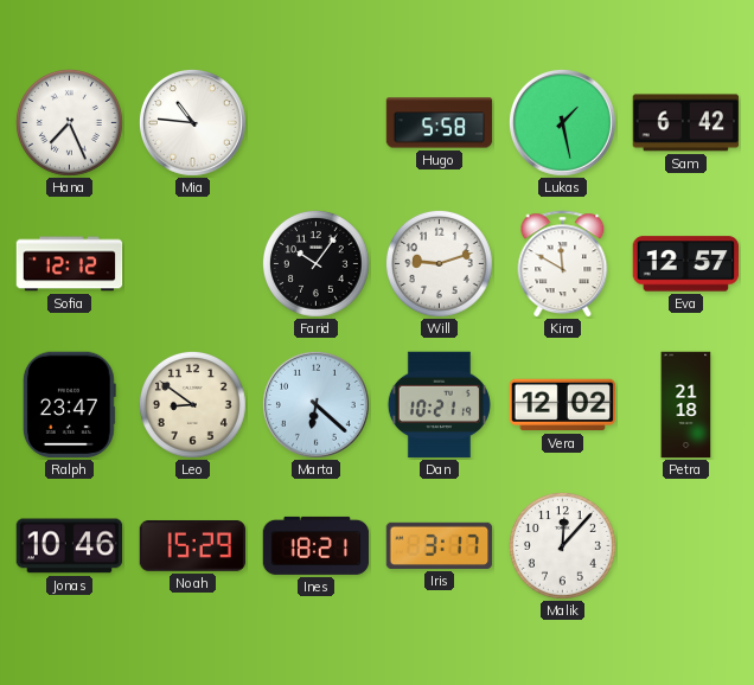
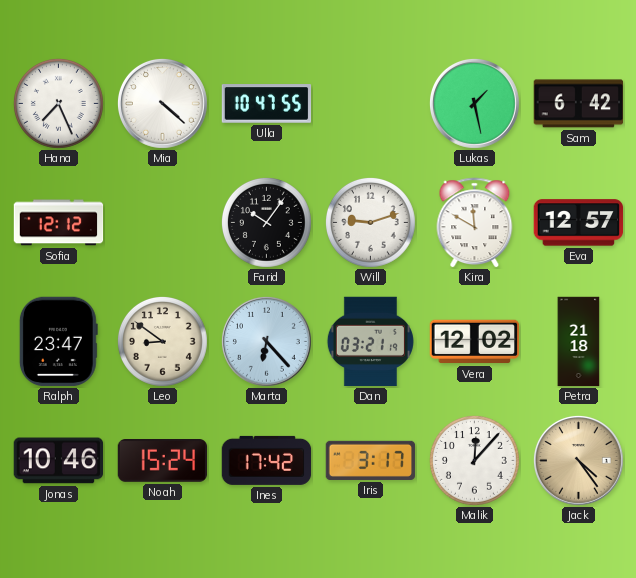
Mia: 10:46 -> 4:22 (162, 103)
Ulla: none -> 10:47 (267, 104)
Hugo: 5:58 -> none (440, 123)
Marta: 6:22 -> 6:23 (266, 341)
Dan: 10:21 -> 03:21 (370, 342)
Noah: 15:29 -> 15:24 (163, 461)
Ines: 18:21 -> 17:42 (267, 460)
Jack: none -> 4:24 (578, 460)
